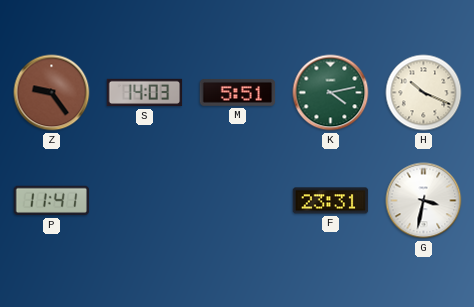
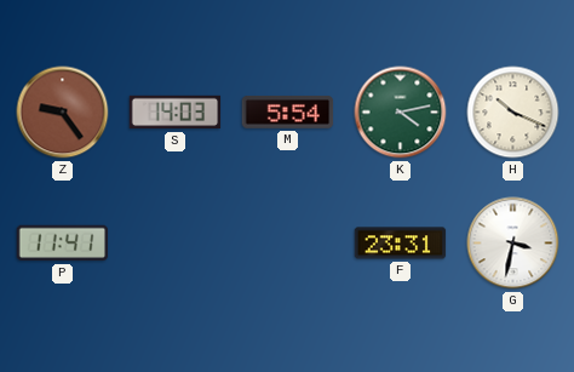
M: 5:51 -> 5:54 (288, 113)
